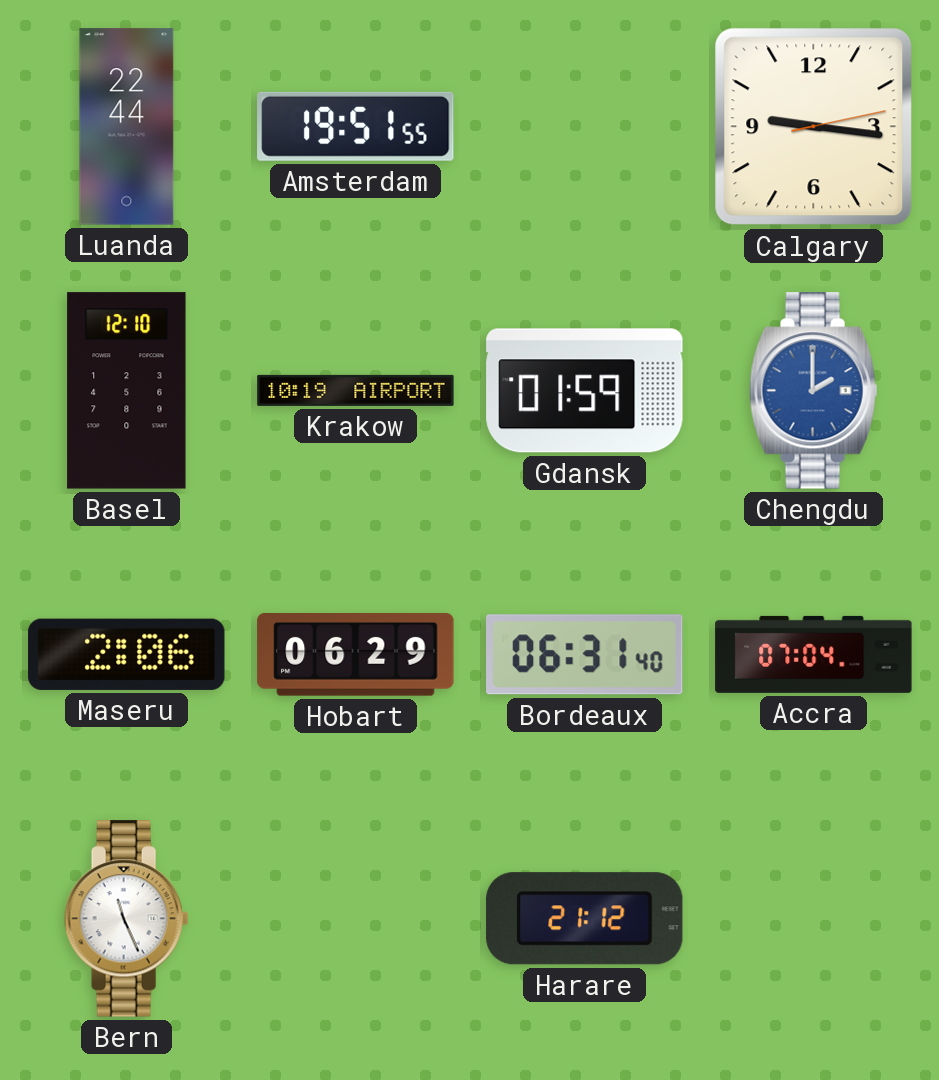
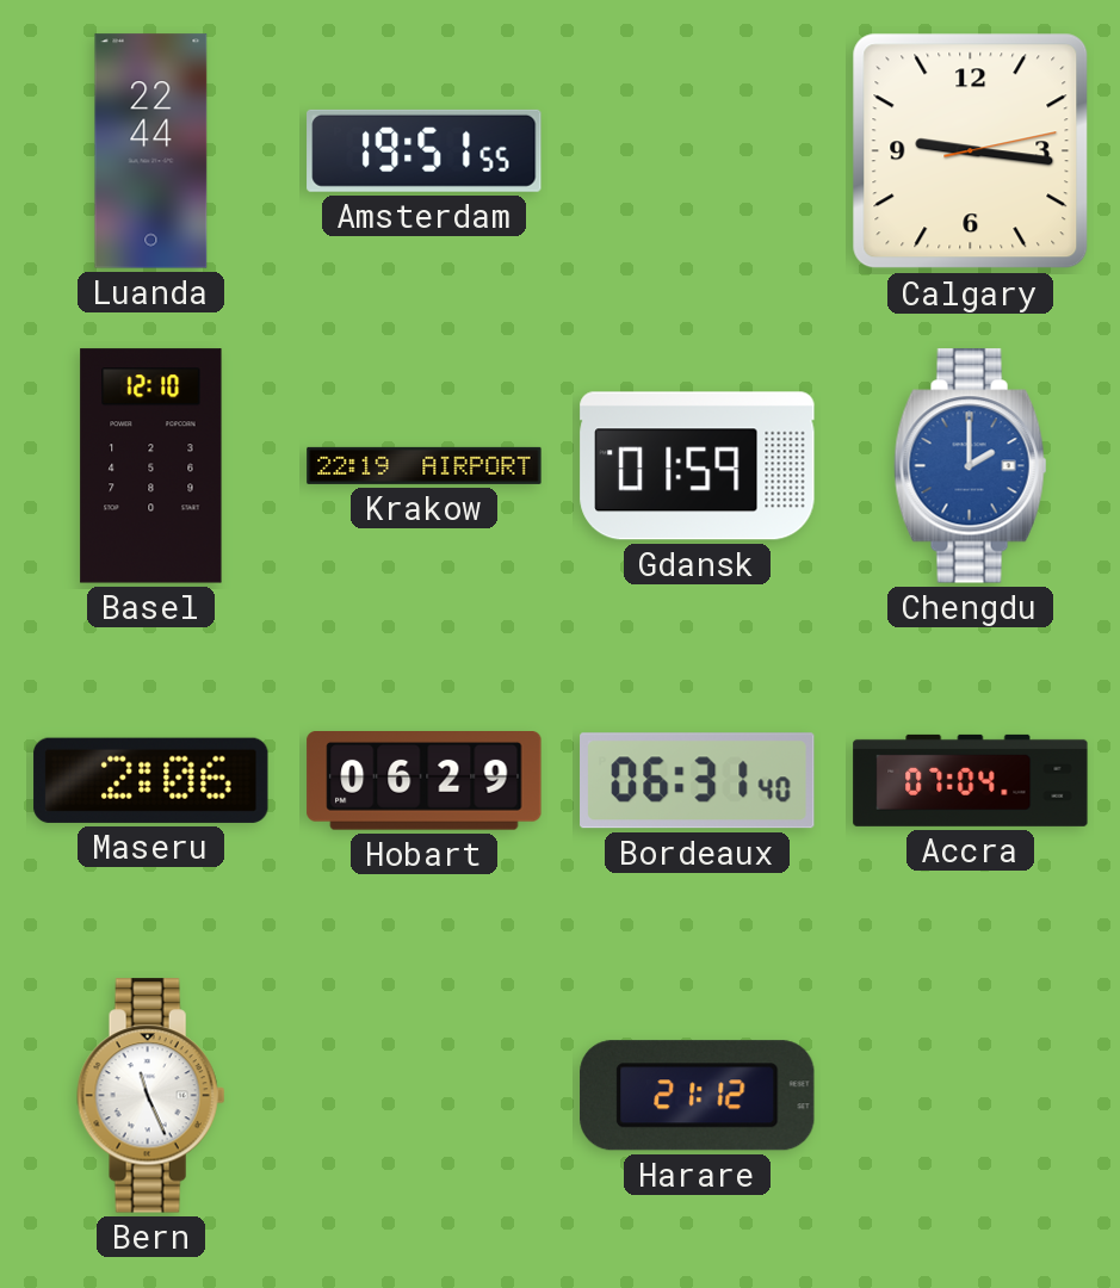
Krakow: 10:19 -> 22:19 (425, 465)
